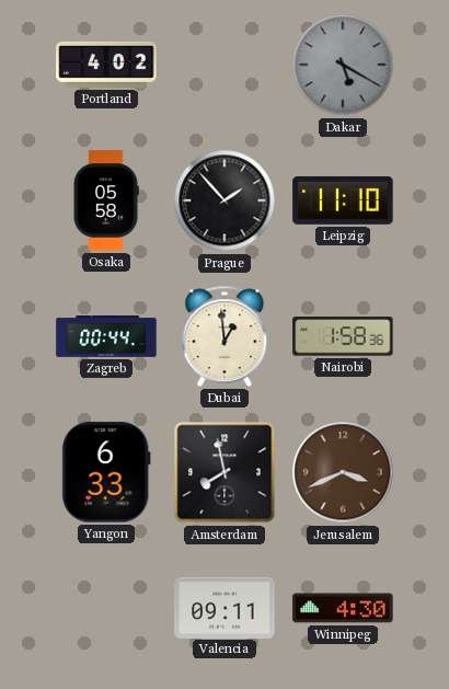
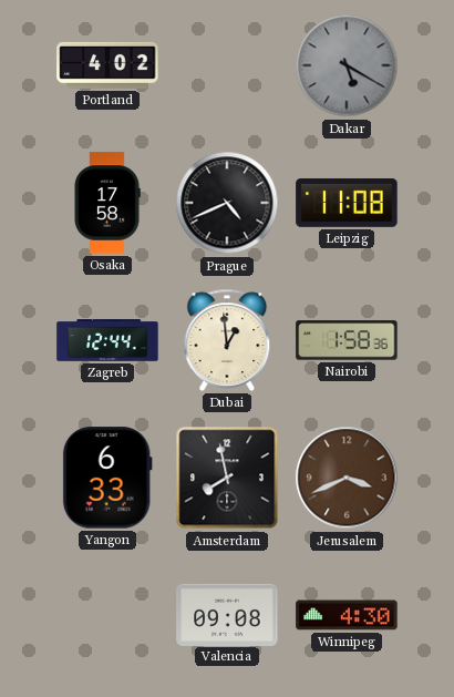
Osaka: 05:58 -> 17:58 (107, 203)
Prague: 1:53 -> 4:41 (227, 203)
Leipzig: 11:10 -> 11:08 (347, 203)
Zagreb: 00:44 -> 12:44 (107, 341)
Valencia: 09:11 -> 09:08 (227, 614)
